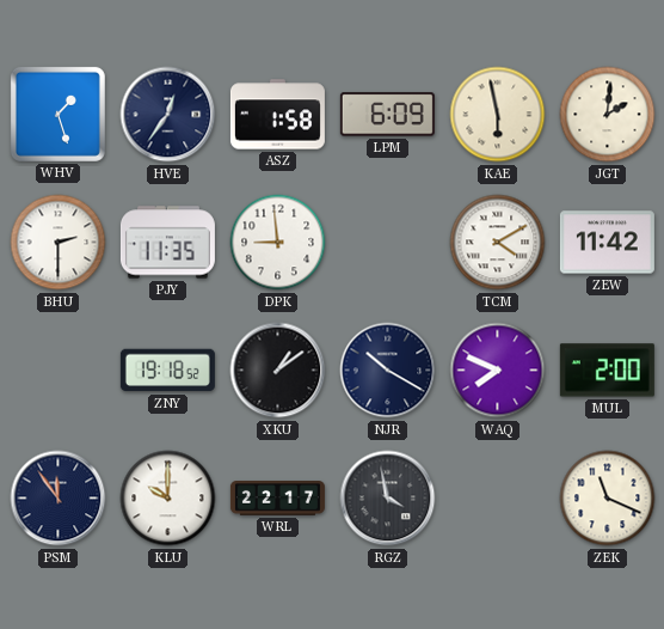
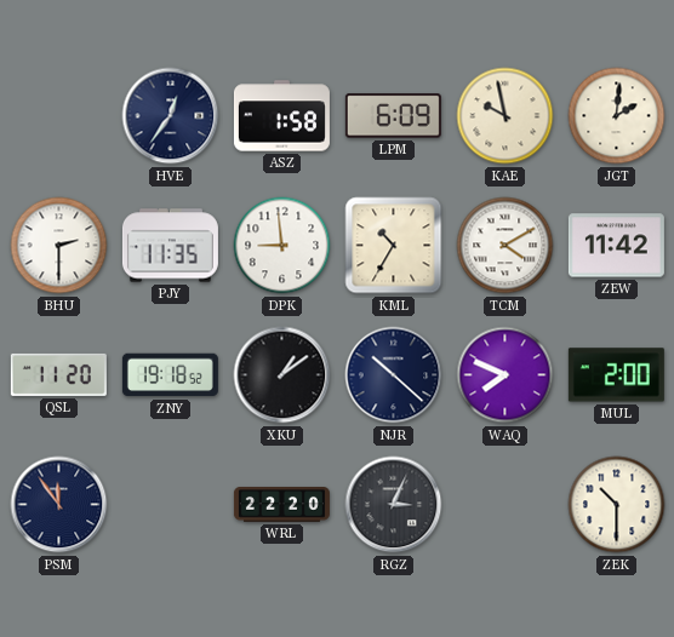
WHV: 1:27 -> none (57, 114)
KAE: 5:58 -> 9:58 (505, 116)
KML: none -> 10:35 (394, 246)
QSL: none -> 11:20 (58, 374)
NJR: 10:20 -> 10:22 (394, 375)
KLU: 10:00 -> none (168, 499)
WRL: 22:17 -> 22:20 (281, 505)
RGZ: 3:58 -> 3:04 (394, 505)
ZEK: 11:19 -> 10:30 (617, 505)
